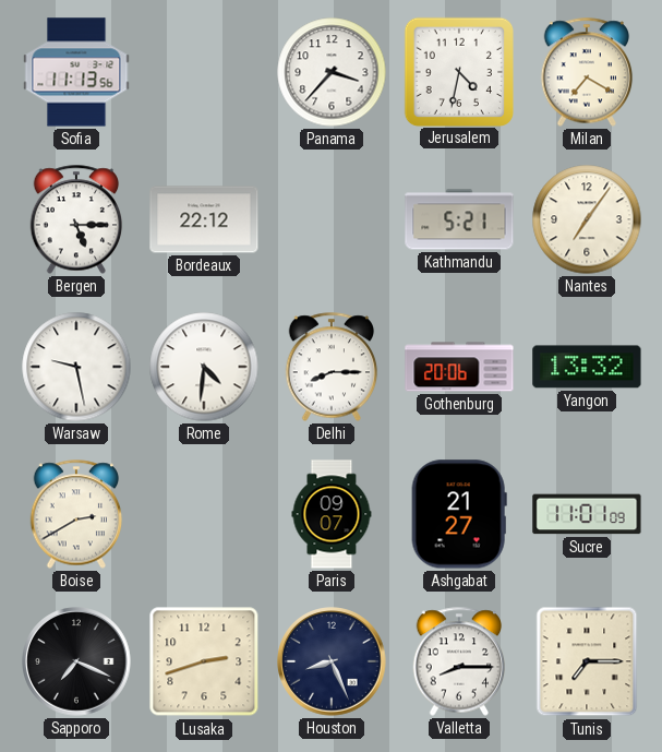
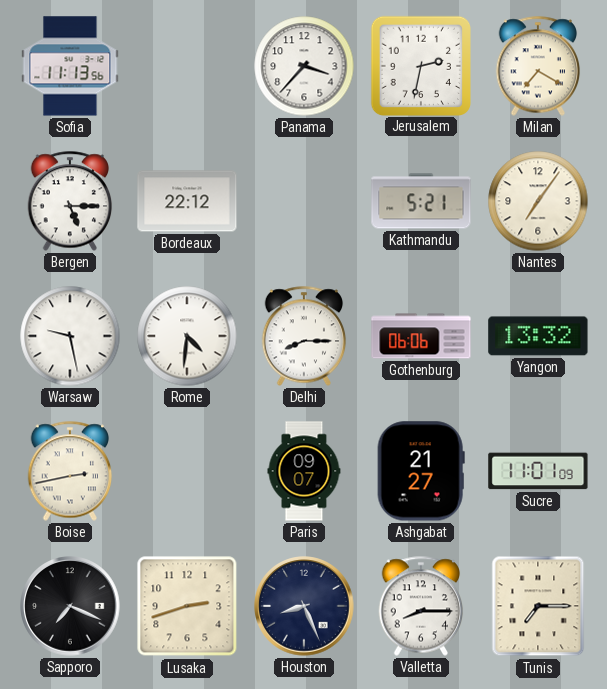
Jerusalem: 4:32 -> 2:32 (420, 65)
Gothenburg: 20:06 -> 06:06 (421, 336)
Boise: 2:40 -> 2:43 (70, 471)
